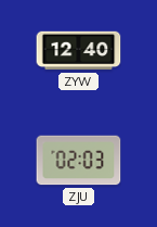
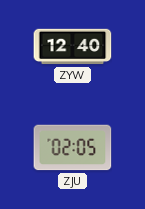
ZJU: 02:03 -> 02:05 (72, 148)
